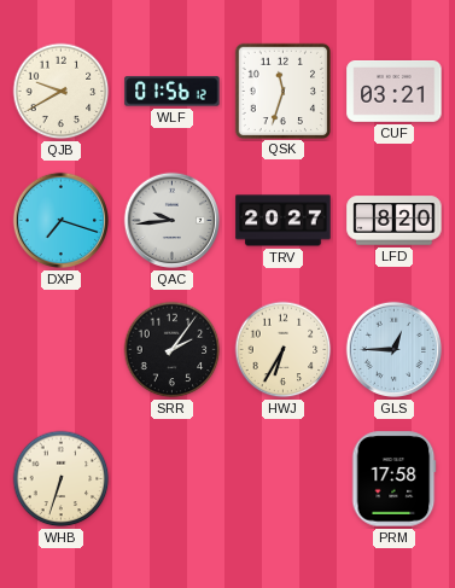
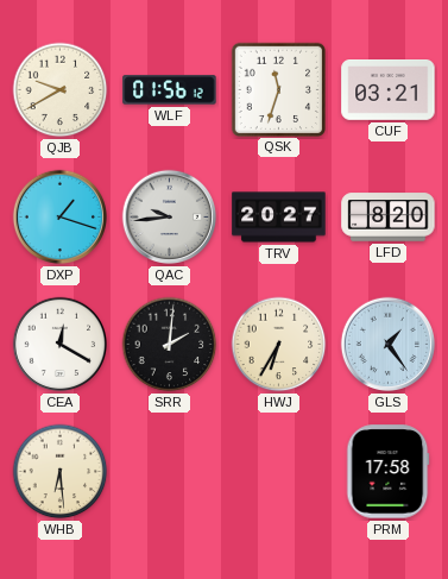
DXP: 7:18 -> 1:18 (61, 218)
CEA: none -> 12:20 (61, 345)
SRR: 2:06 -> 2:01 (170, 345)
GLS: 12:45 -> 1:24 (389, 345)
WHB: 6:33 -> 6:29 (61, 472)
